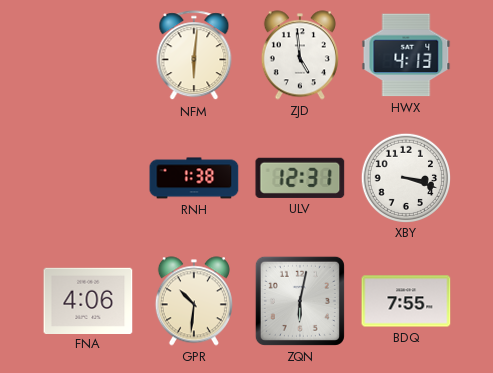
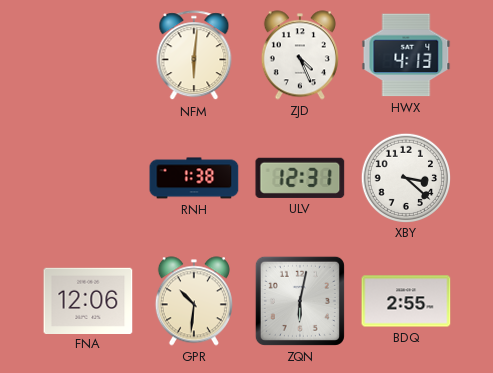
ZJD: 4:59 -> 4:26 (300, 55)
XBY: 3:18 -> 3:22 (405, 177)
FNA: 4:06 -> 12:06 (88, 300)
BDQ: 7:55 -> 2:55 (406, 301)
